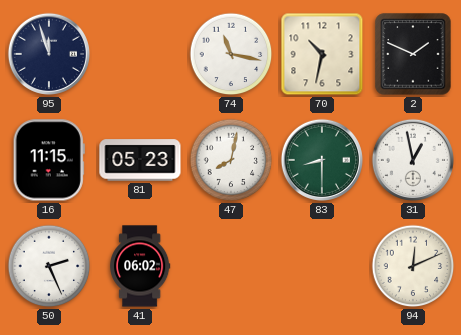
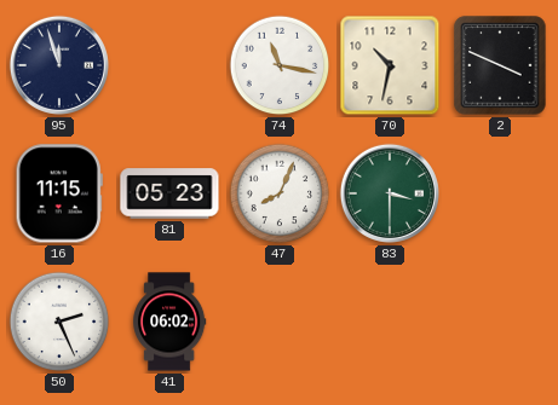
2: 1:49 -> 3:49 (500, 65)
47: 8:02 -> 8:04 (280, 193)
83: 8:30 -> 3:30 (390, 193)
31: 12:58 -> none (413, 160)
94: 12:11 -> none (413, 266)
